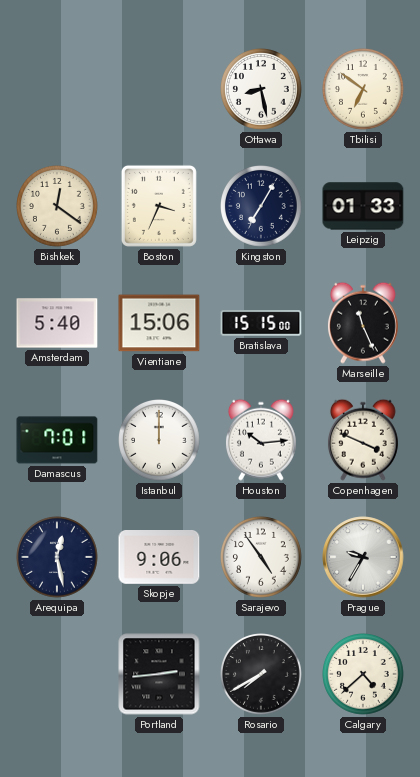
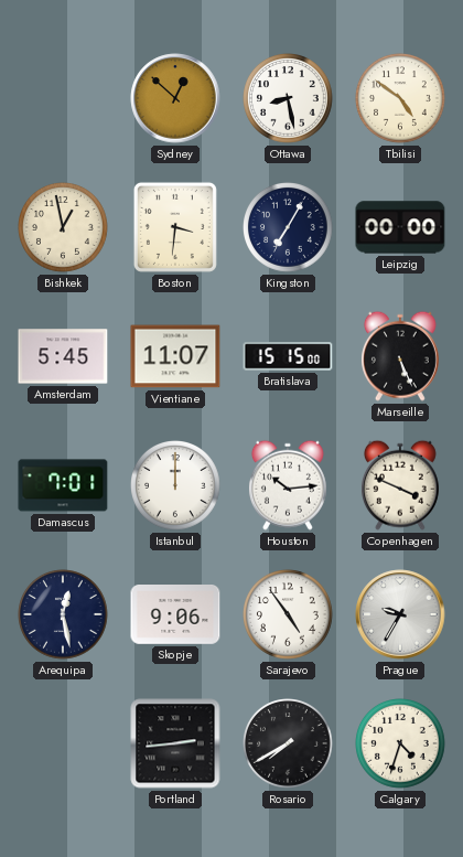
Sydney: none -> 12:52 (175, 98)
Tbilisi: 6:51 -> 4:51 (401, 99)
Bishkek: 12:21 -> 12:58 (64, 228)
Boston: 3:34 -> 3:31 (175, 227)
Leipzig: 01:33 -> 00:00 (400, 227)
Amsterdam: 5:40 -> 5:45 (63, 356)
Vientiane: 15:06 -> 11:07 (175, 356)
Marseille: 11:26 -> 5:26 (400, 356)
Calgary: 4:38 -> 4:33 (401, 744)
